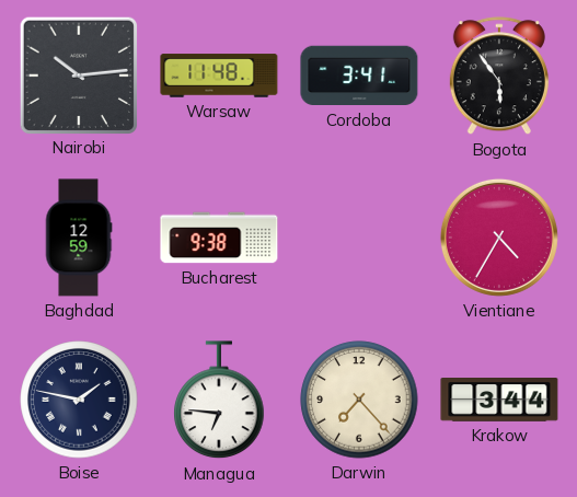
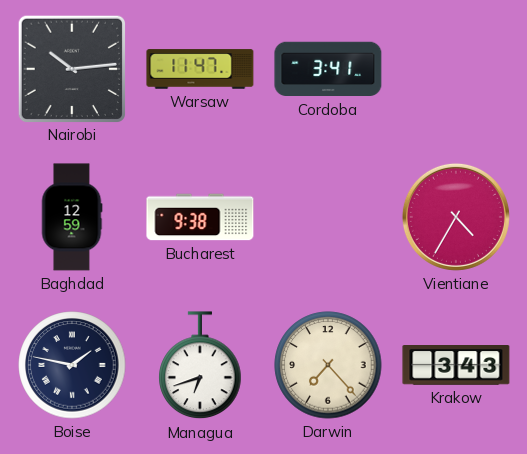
Warsaw: 11:48 -> 11:47 (200, 69)
Bogota: 5:54 -> none (499, 77)
Managua: 6:46 -> 6:42 (200, 366)
Krakow: 3:44 -> 3:43 (456, 365)
